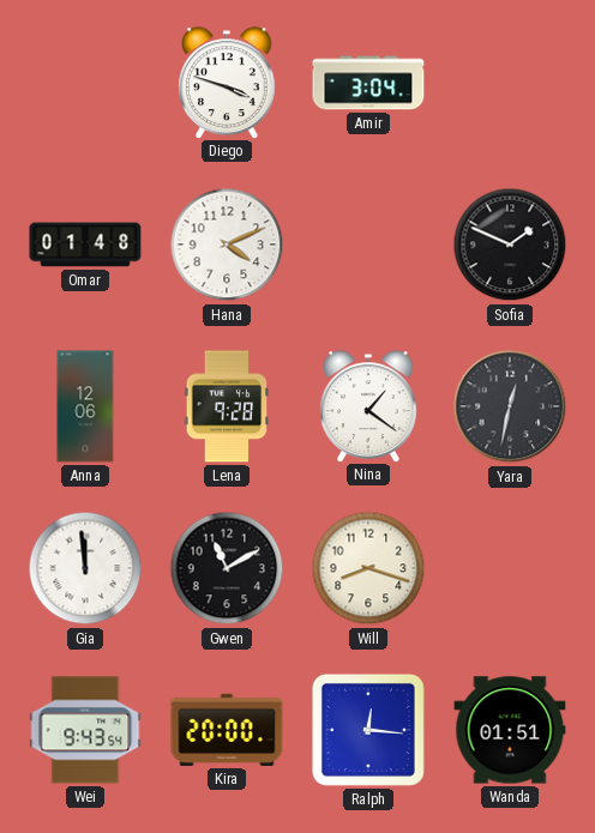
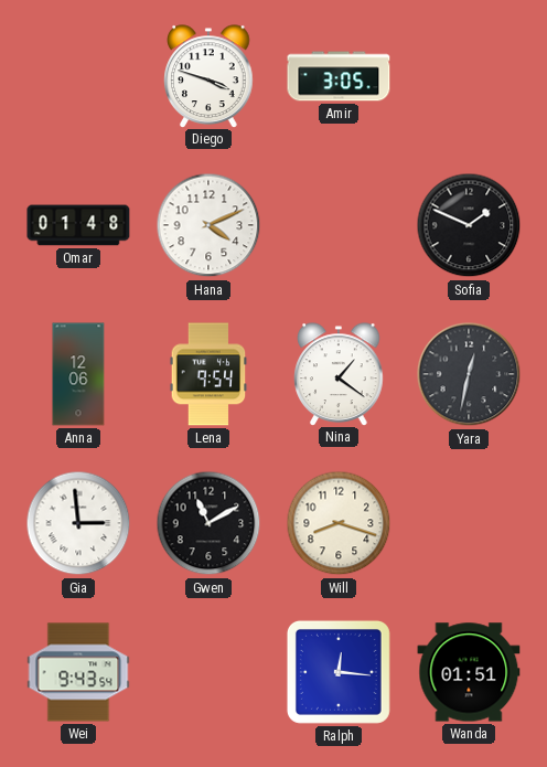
Amir: 3:04 -> 3:05 (339, 76)
Lena: 9:28 -> 9:54 (208, 374)
Gia: 11:59 -> 2:59 (78, 523)
Kira: 20:00 -> none (227, 730)
